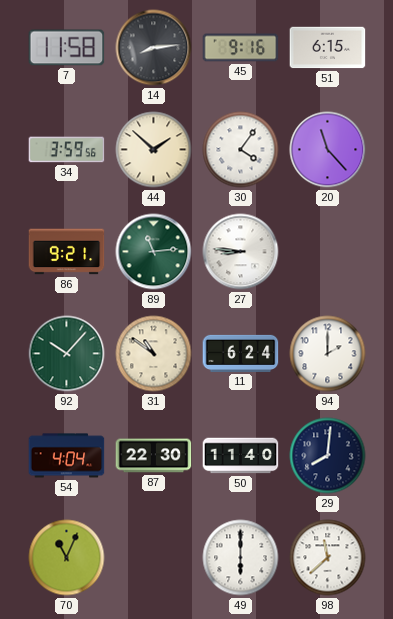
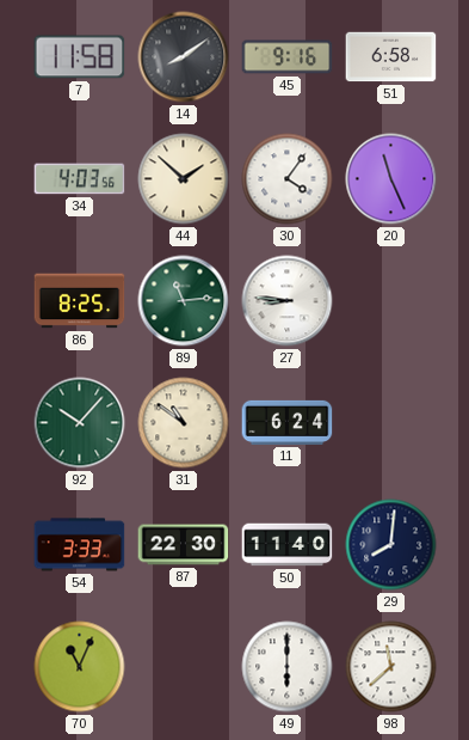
14: 8:14 -> 8:09 (184, 57)
51: 6:15 -> 6:58 (391, 57)
34: 3:59 -> 4:03 (80, 179)
20: 11:23 -> 11:26 (391, 179)
86: 9:21 -> 8:25 (80, 301)
94: 2:00 -> none (328, 354)
54: 4:04 -> 3:33 (80, 545)
